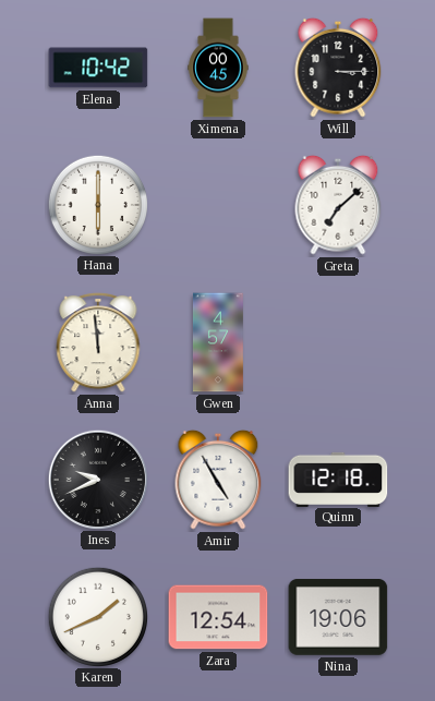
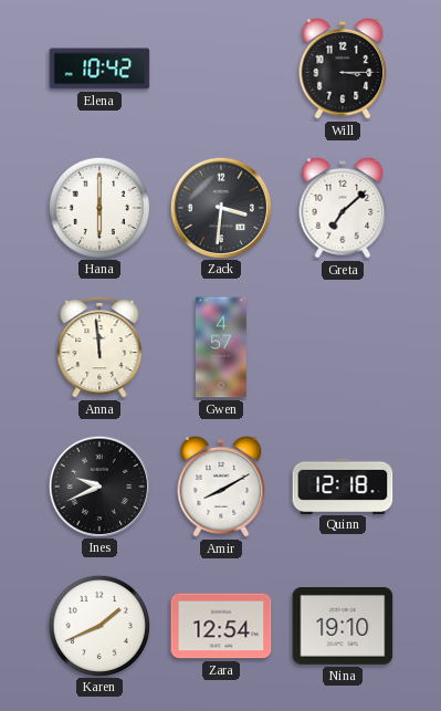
Ximena: 00:45 -> none (218, 68)
Zack: none -> 3:31 (220, 207)
Amir: 4:55 -> 8:10 (221, 487)
Nina: 19:06 -> 19:10 (343, 627)
